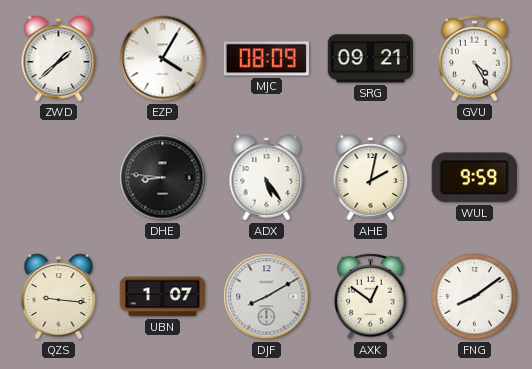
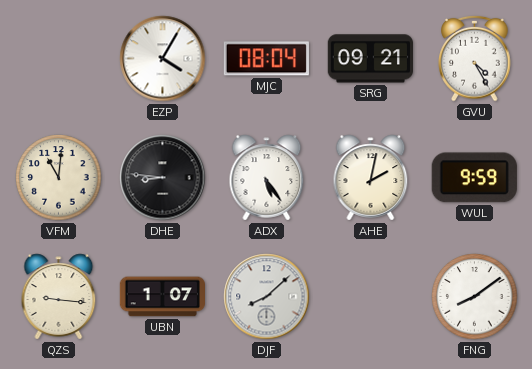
ZWD: 1:38 -> none (59, 59)
MJC: 08:09 -> 08:04 (266, 59)
VFM: none -> 11:01 (59, 178)
DJF: 8:10 -> 8:08 (267, 297)
AXK: 12:51 -> none (371, 296)
